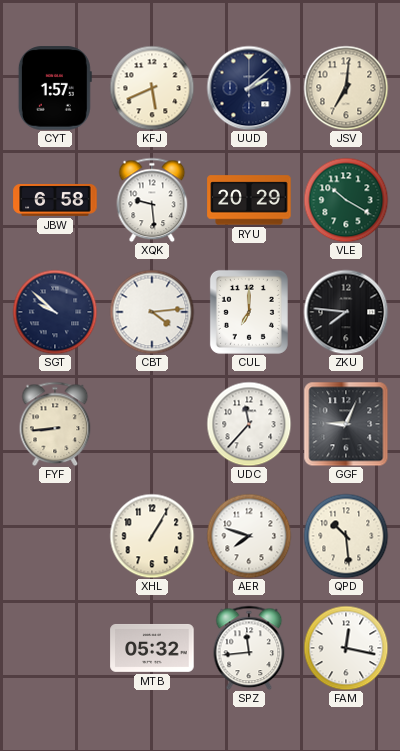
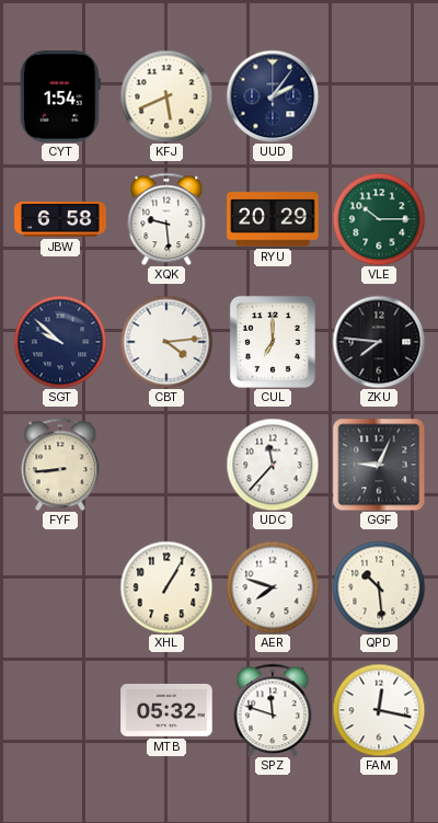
CYT: 1:57 -> 1:54 (60, 96)
UUD: 2:08 -> 2:06 (273, 96)
JSV: 7:01 -> none (346, 88)
VLE: 10:20 -> 10:15 (379, 219)
SPZ: 11:44 -> 11:48 (273, 710)
